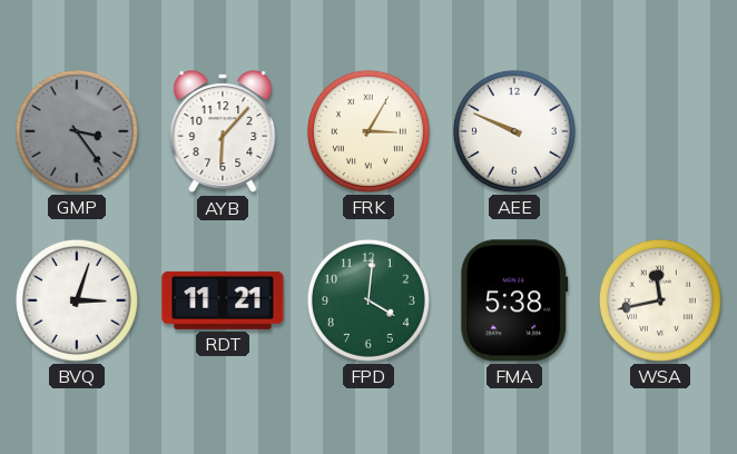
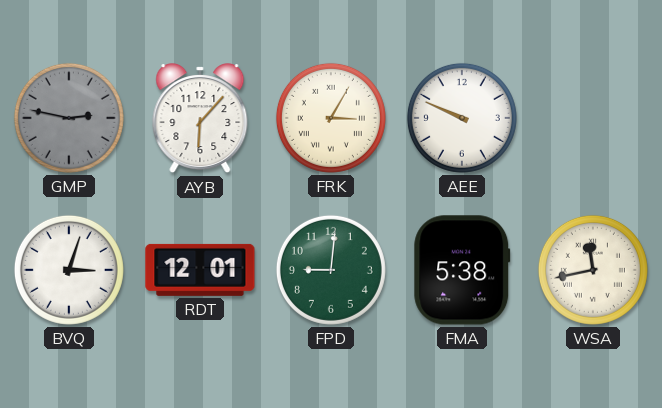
GMP: 3:24 -> 2:47 (69, 118)
RDT: 11:21 -> 12:01 (200, 270)
FPD: 4:01 -> 9:01 (331, 270)
